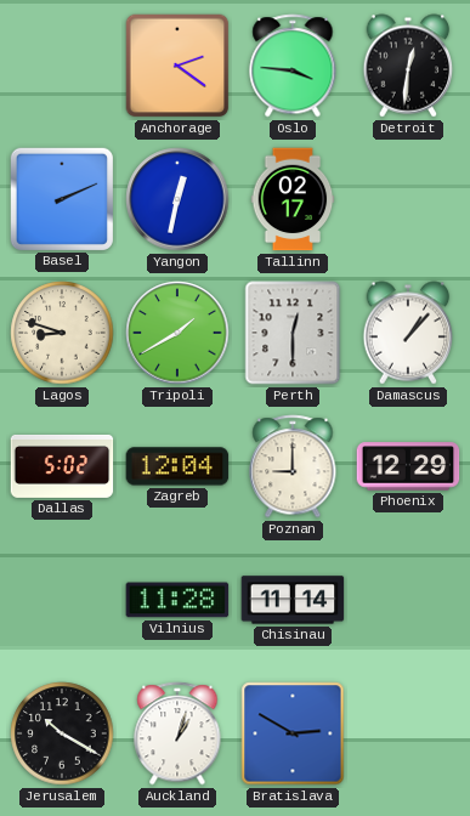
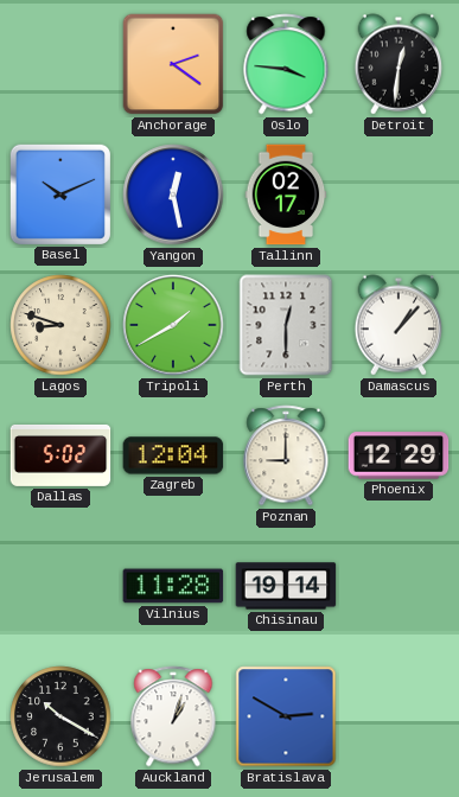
Basel: 2:11 -> 10:11 (59, 193)
Yangon: 12:32 -> 12:28 (173, 195)
Chisinau: 11:14 -> 19:14 (286, 586)
